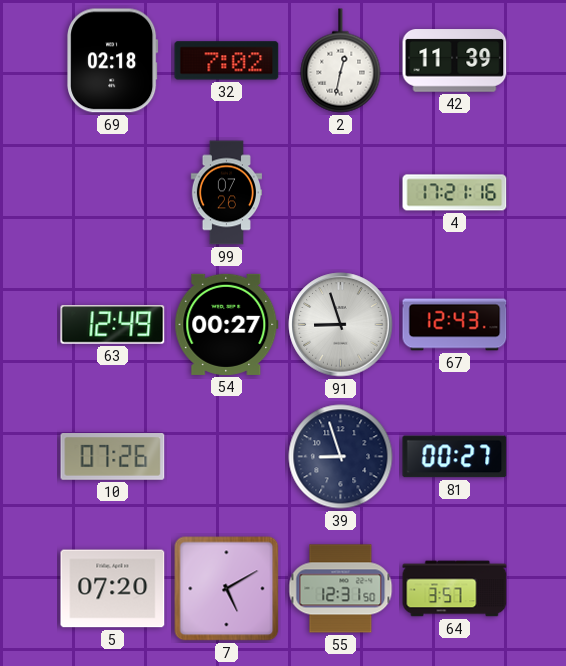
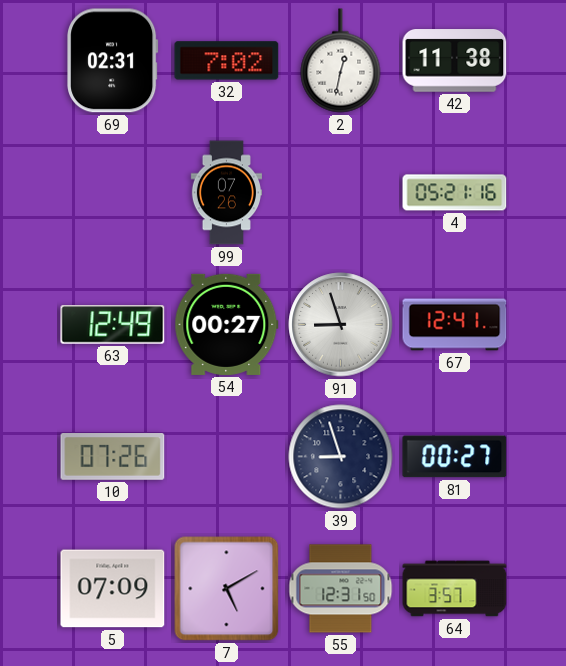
69: 02:18 -> 02:31 (113, 61)
42: 11:39 -> 11:38 (455, 61)
4: 17:21 -> 05:21 (455, 193)
67: 12:43 -> 12:41 (455, 325)
5: 07:20 -> 07:09 (113, 589)
